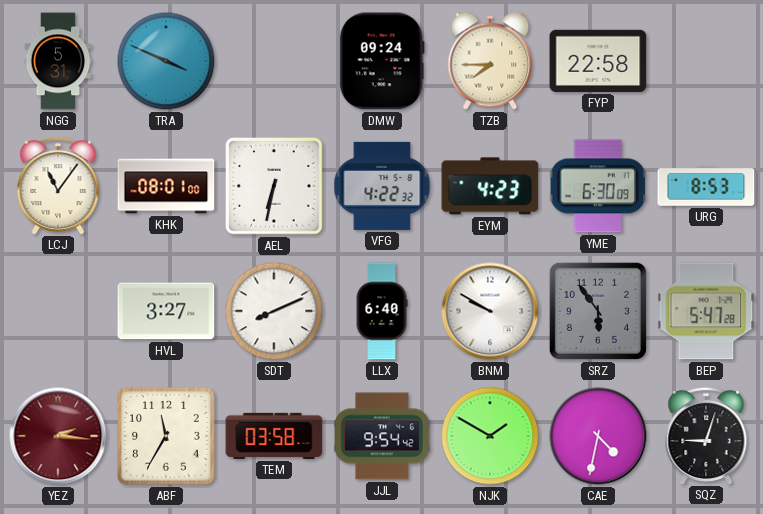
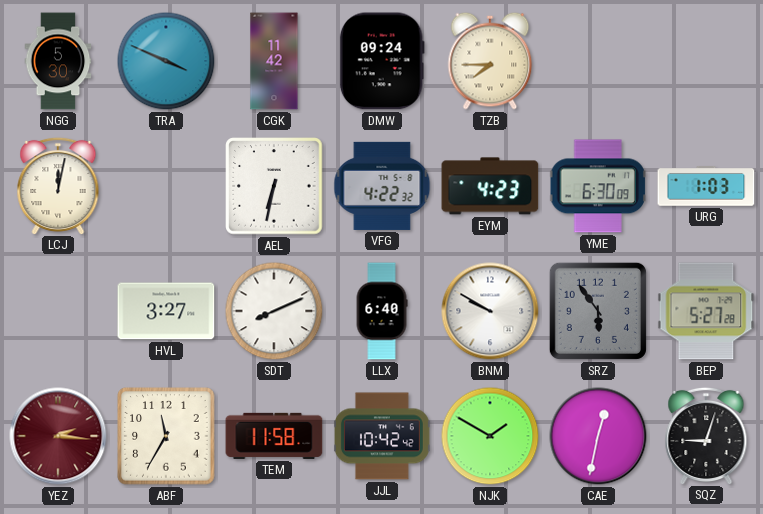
NGG: 5:31 -> 5:30 (58, 61)
CGK: none -> 11:42 (274, 61)
FYP: 22:58 -> none (598, 61)
LCJ: 11:06 -> 12:02 (58, 185)
KHK: 08:01 -> none (166, 186)
URG: 8:53 -> 1:03 (706, 187)
BEP: 5:47 -> 5:27 (706, 311)
TEM: 03:58 -> 11:58 (274, 436)
JJL: 9:54 -> 10:42 (382, 436)
CAE: 4:32 -> 12:32 (598, 436)
